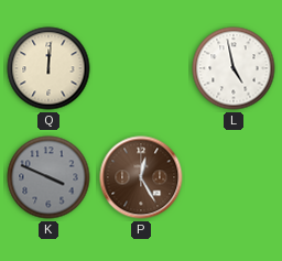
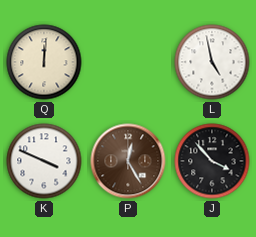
K dial: grey -> white (44, 161)
J: none -> 3:53 (212, 161)
